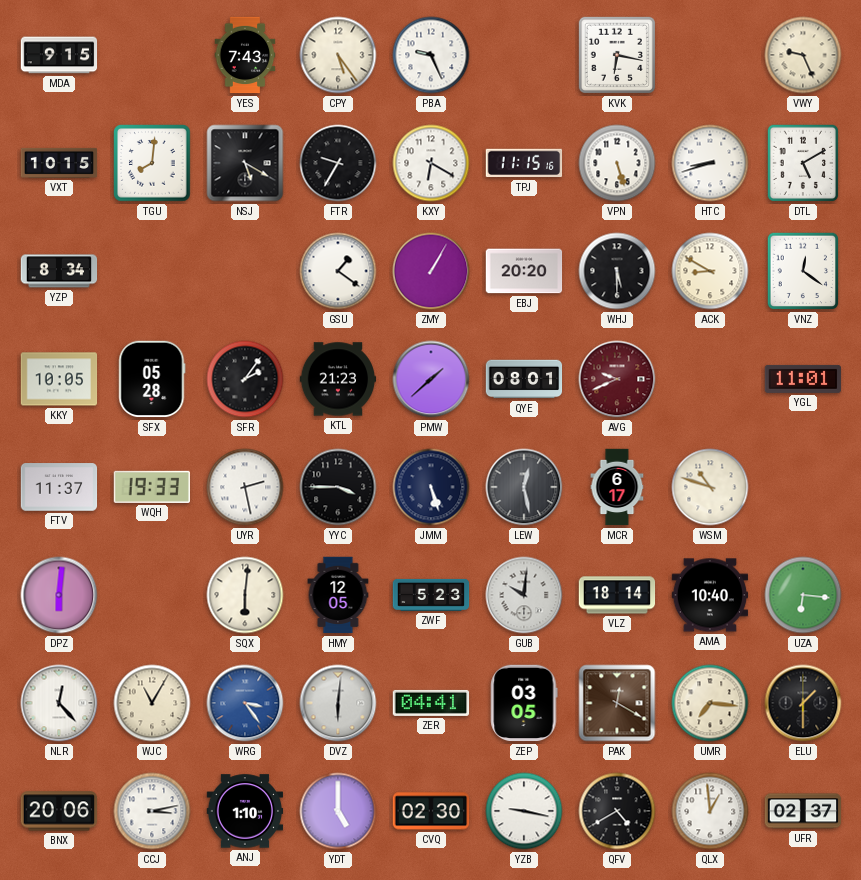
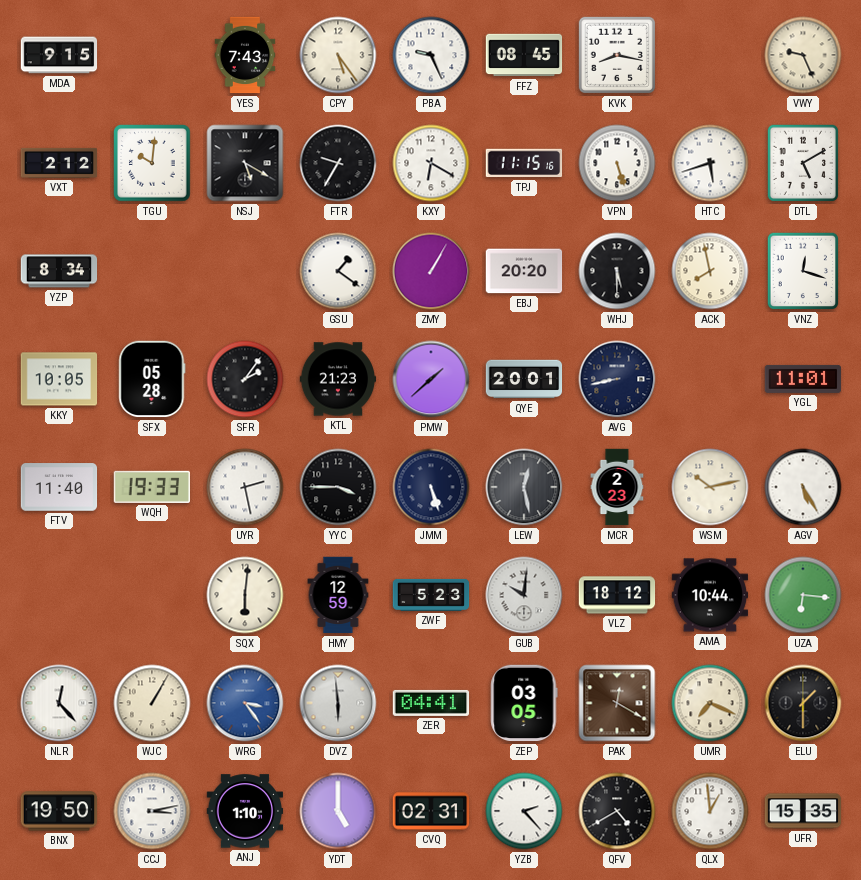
FFZ: none -> 08:45 (524, 55)
KVK: 6:17 -> 8:17 (617, 55)
VXT: 10:15 -> 2:12 (59, 163)
TGU: 8:01 -> 10:01 (152, 163)
HTC: 8:42 -> 5:42 (710, 163)
ACK: 8:50 -> 7:58 (710, 271)
VNZ: 12:21 -> 12:18 (803, 271)
QYE: 08:01 -> 20:01 (524, 379)
AVG: 9:41 -> 8:43 (617, 379)
AVG dial: burgundy -> navy (617, 379)
FTV: 11:37 -> 11:40 (59, 487)
MCR: 6:17 -> 2:23 (617, 487)
WSM: 10:48 -> 10:13 (710, 487)
AGV: none -> 5:25 (803, 487)
DPZ: 6:01 -> none (59, 595)
HMY: 12:05 -> 12:59 (338, 595)
VLZ: 18:14 -> 18:12 (617, 595)
AMA: 10:40 -> 10:44 (710, 595)
WJC: 11:05 -> 1:05 (152, 703)
DVZ: 6:01 -> 5:59 (338, 703)
UMR: 7:16 -> 7:19 (710, 703)
BNX: 20:06 -> 19:50 (59, 811)
CVQ: 02:30 -> 02:31 (431, 811)
YZB: 9:17 -> 2:23 (524, 811)
UFR: 02:37 -> 15:35 (803, 811)
